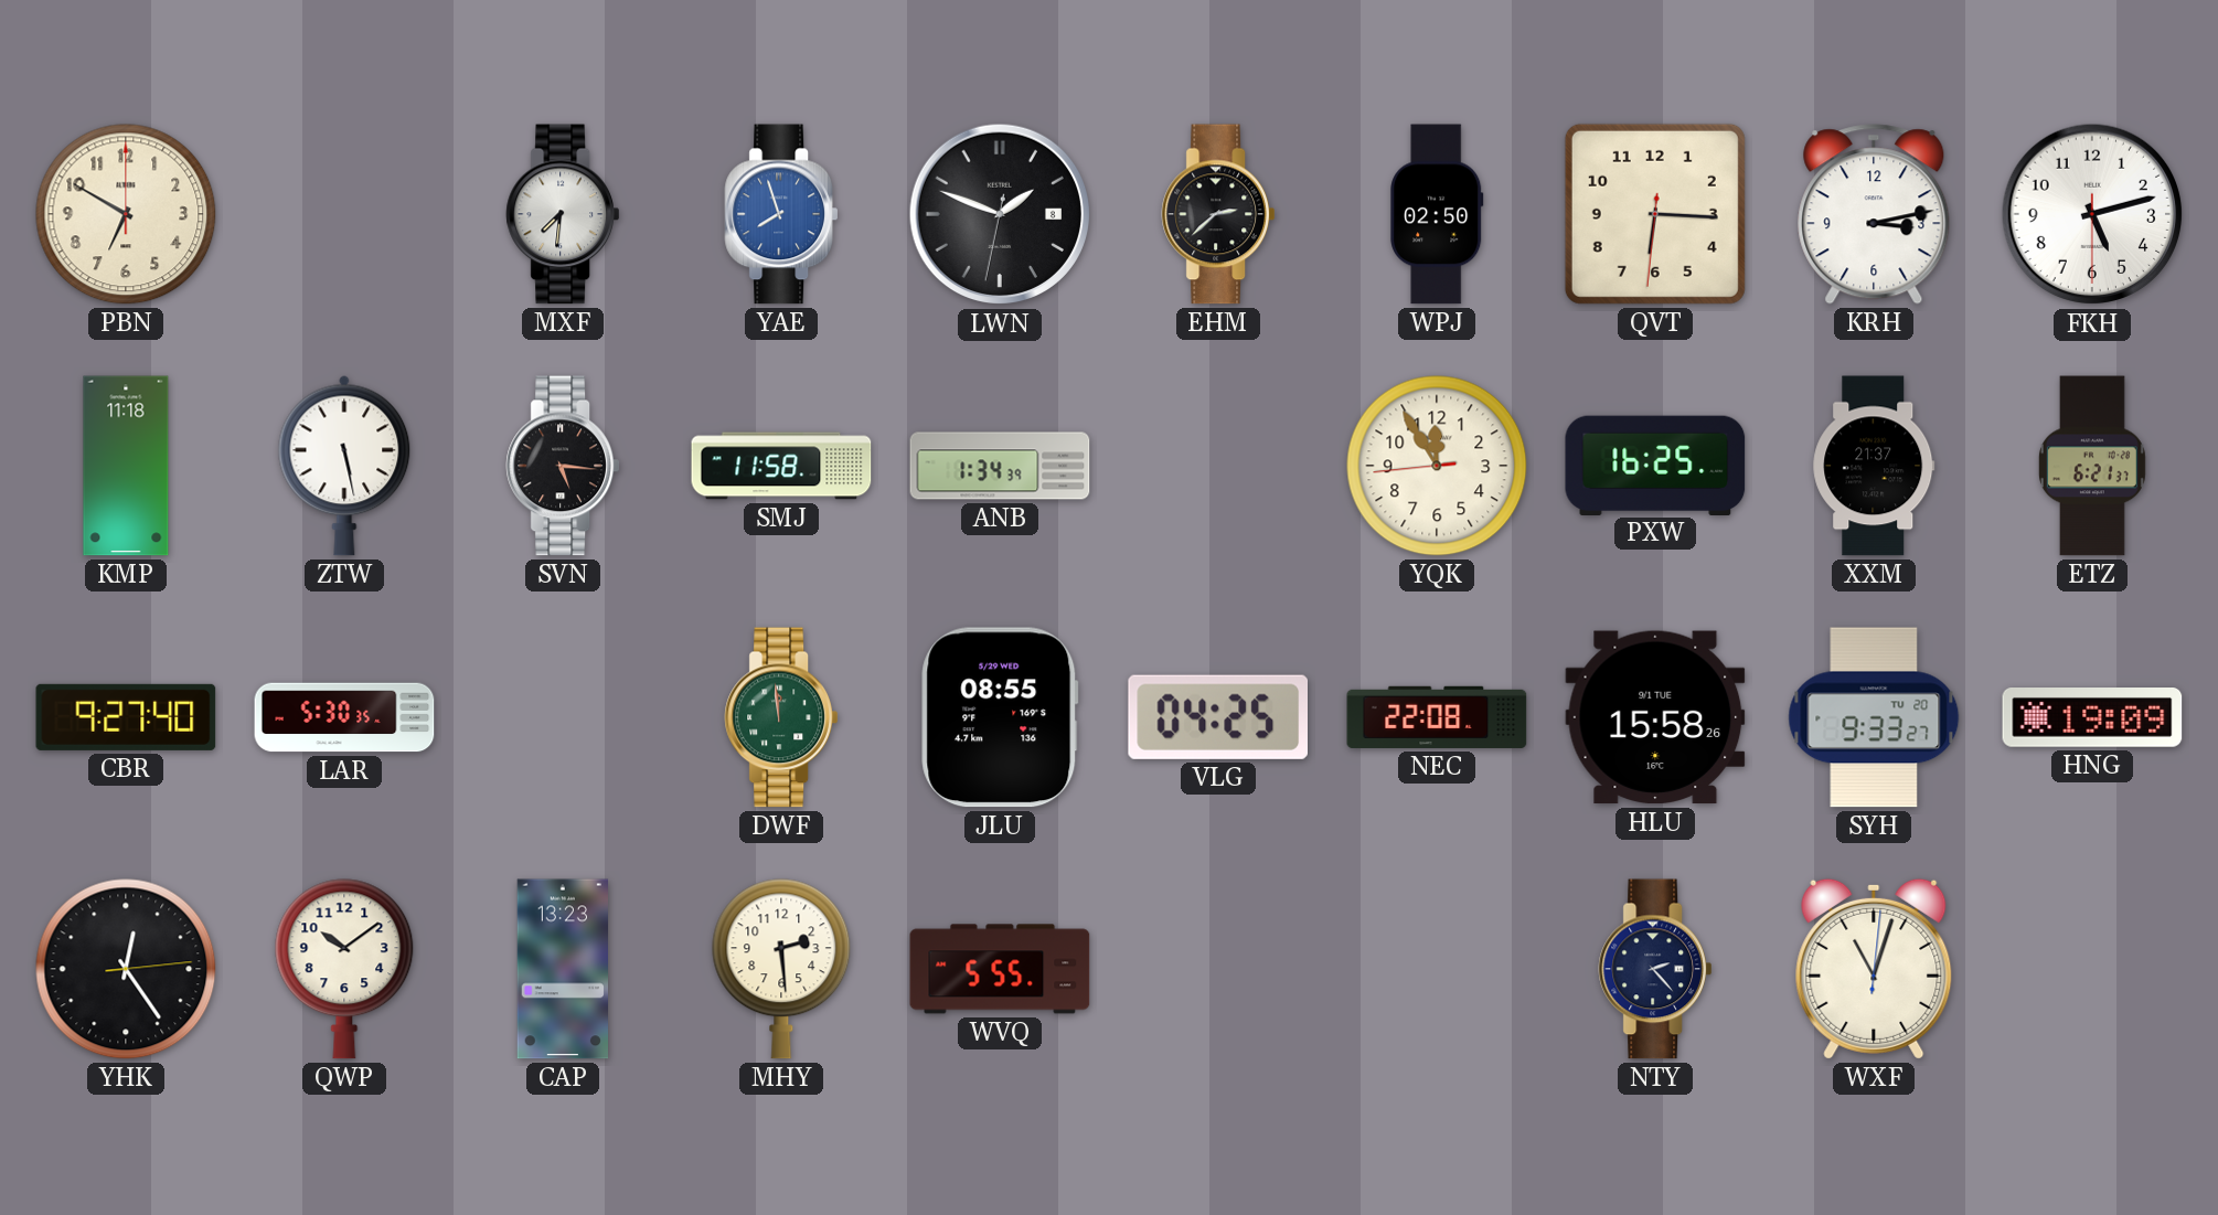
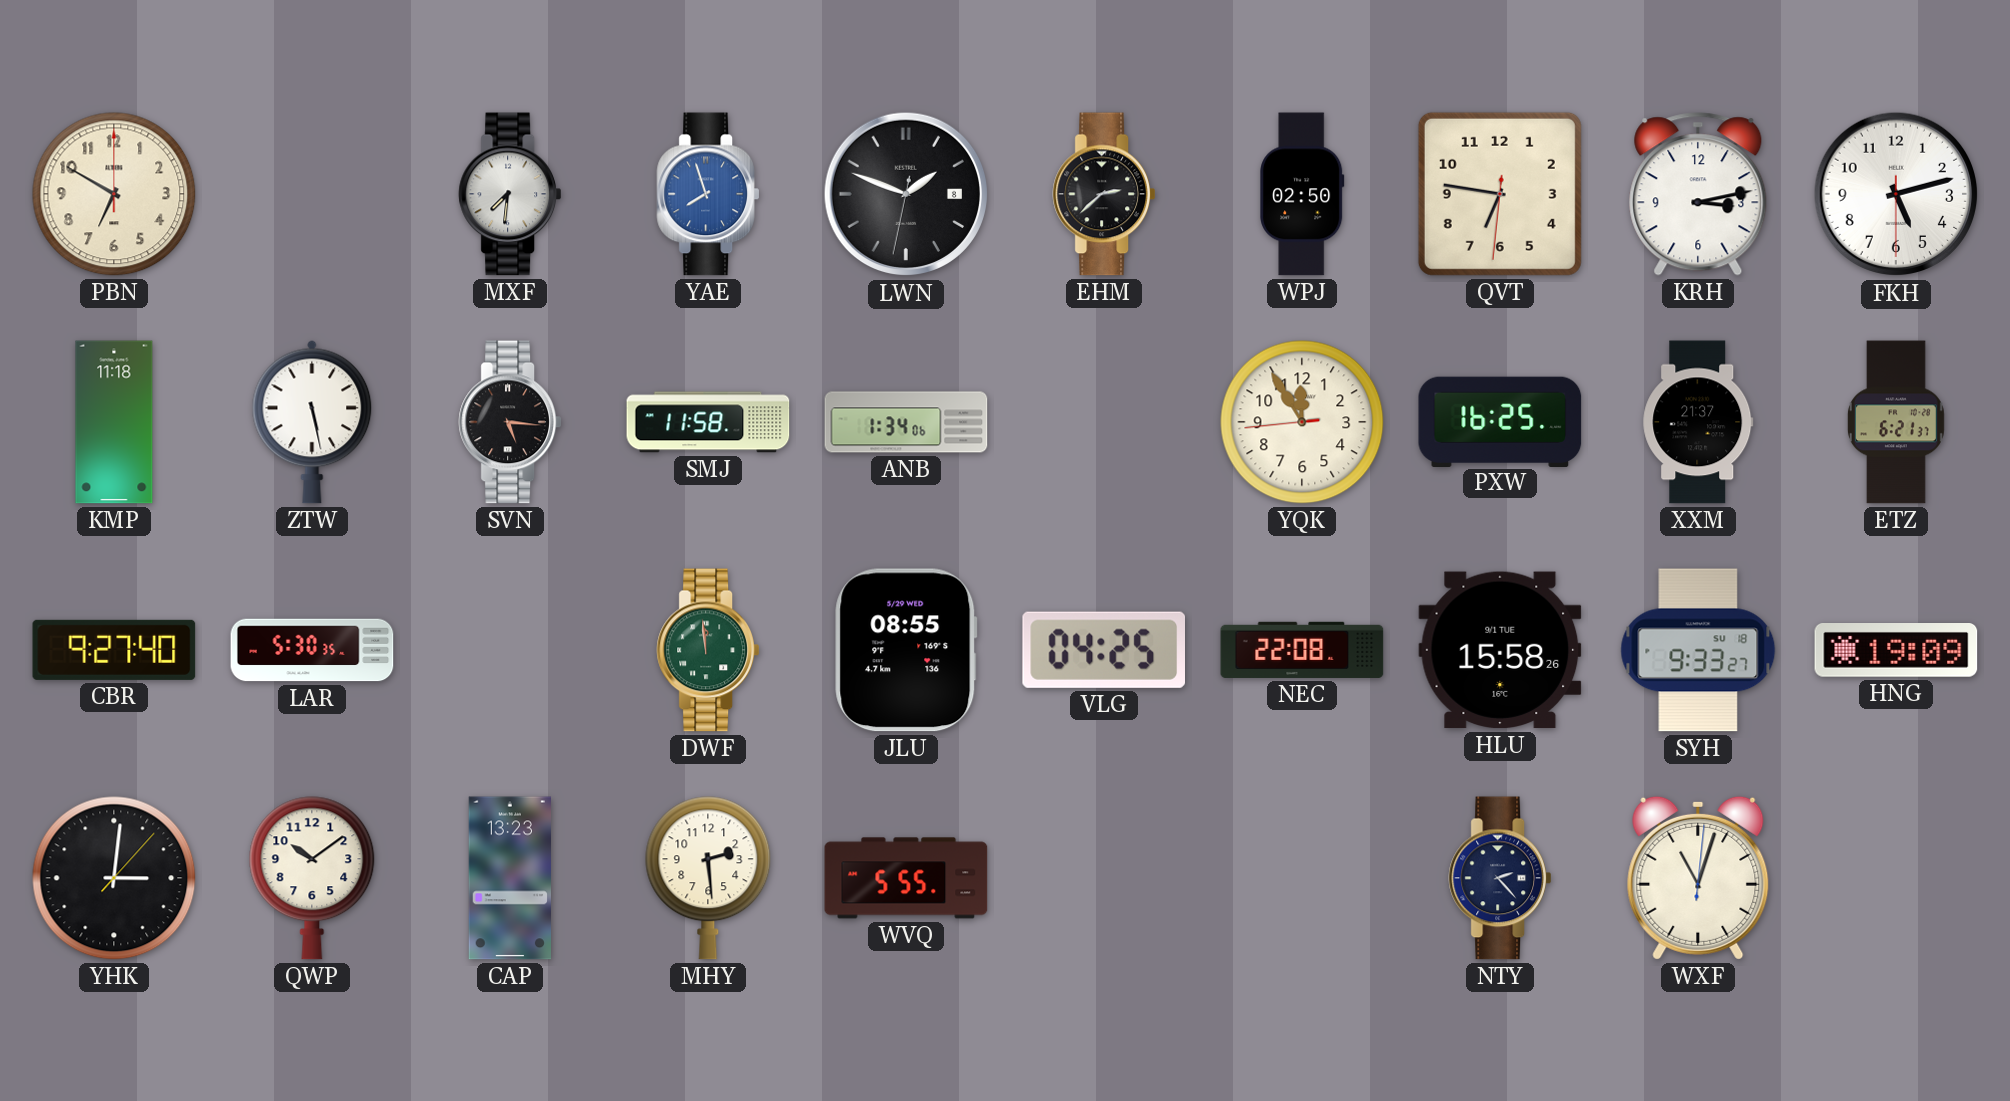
QVT: 6:15 -> 6:46 (1500, 194)
ANB: 1:34:39 -> 1:34:06 (906, 422)
SYH date: TU 20 -> SU 18 (1698, 650)
YHK: 12:24 -> 3:01 (114, 878)
